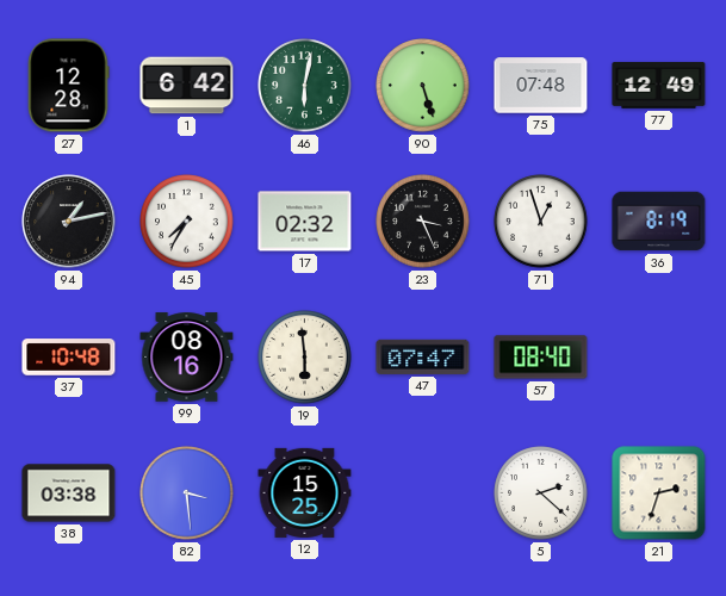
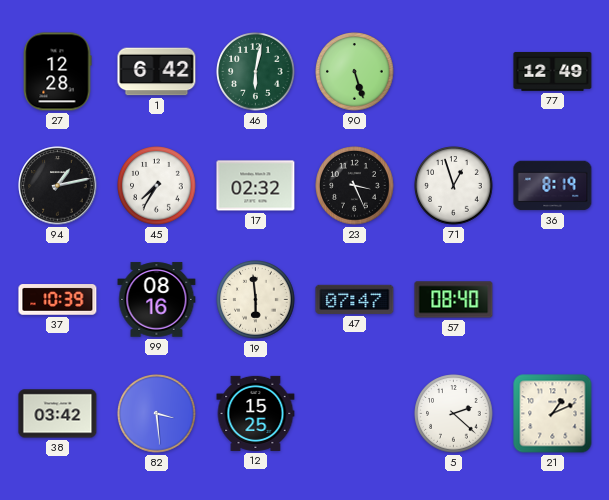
75: 07:48 -> none (541, 86)
37: 10:48 -> 10:39 (58, 300)
38: 03:38 -> 03:42 (58, 414)
21: 2:33 -> 1:11 (553, 414)
